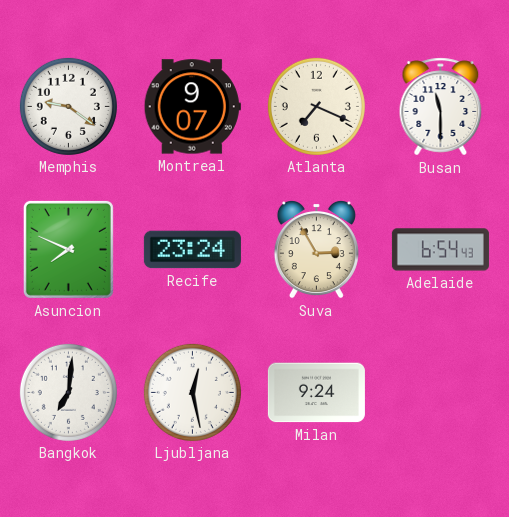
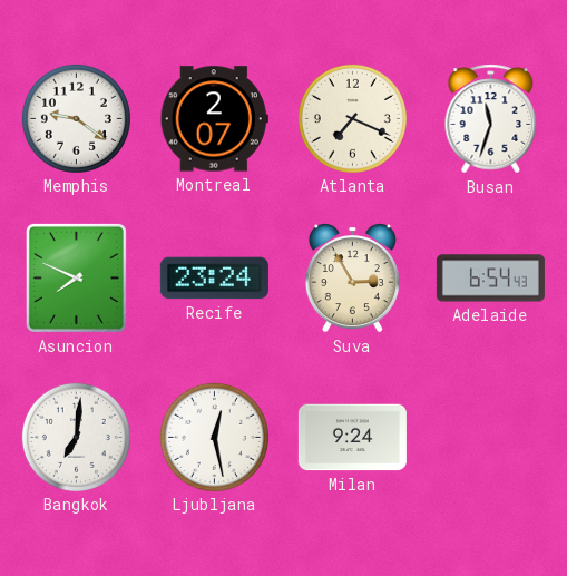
Montreal: 9:07 -> 2:07 (214, 119)
Busan: 11:30 -> 11:33 (491, 119)
